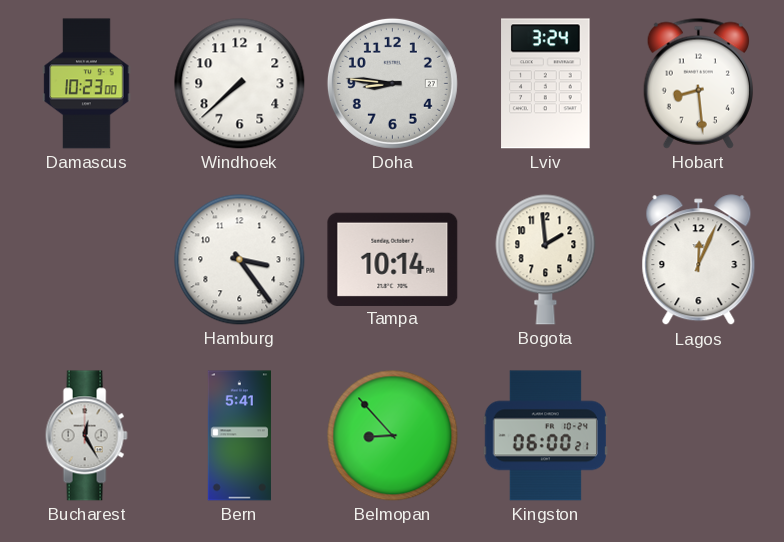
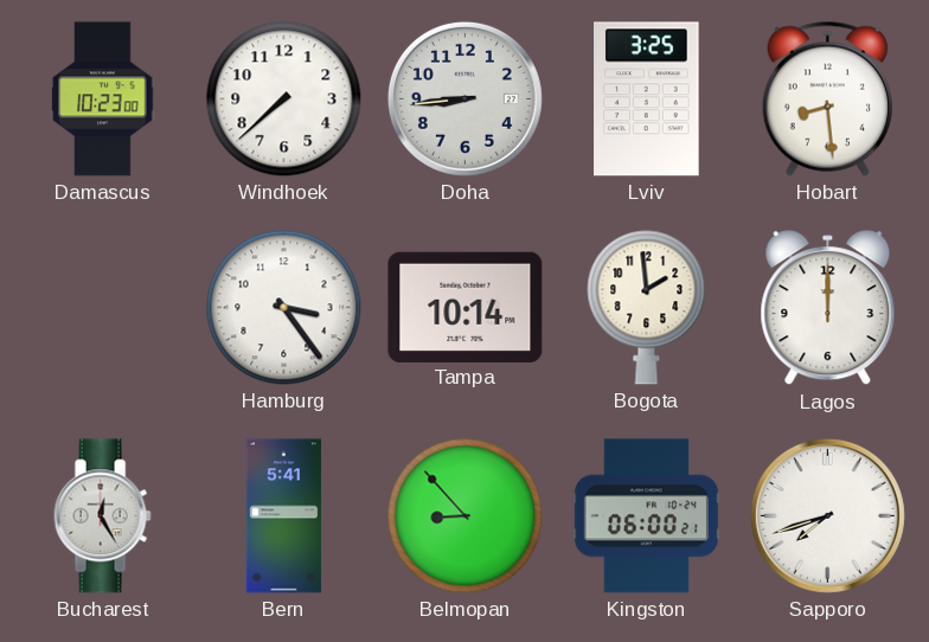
Doha: 8:46 -> 8:44 (464, 98)
Lviv: 3:24 -> 3:25 (647, 99)
Lagos: 12:04 -> 12:00 (828, 308)
Sapporo: none -> 7:42 (827, 515)
